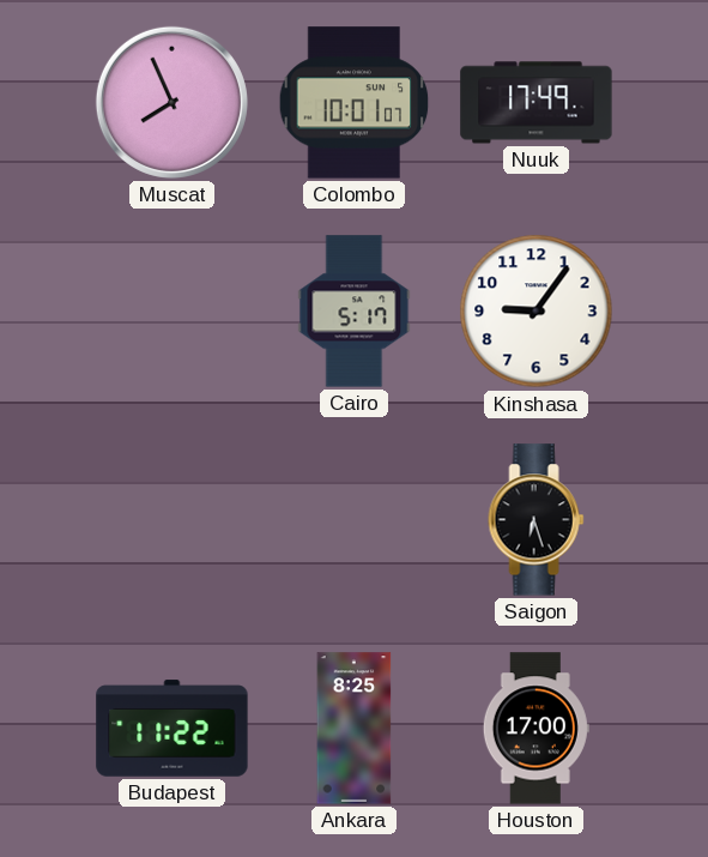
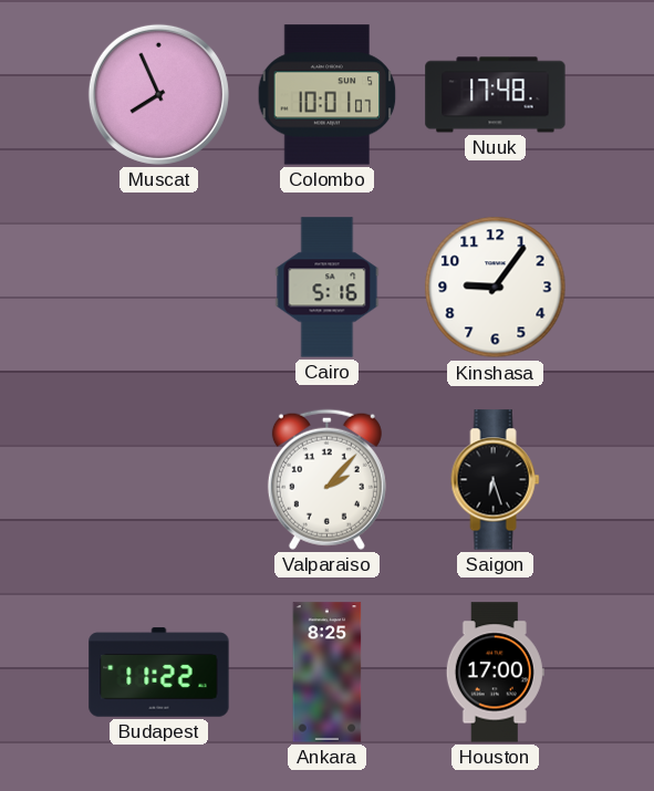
Nuuk: 17:49 -> 17:48 (496, 95)
Cairo: 5:17 -> 5:16 (328, 288)
Valparaiso: none -> 2:07 (326, 479)
